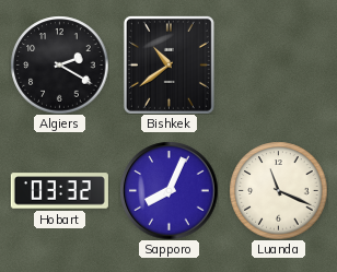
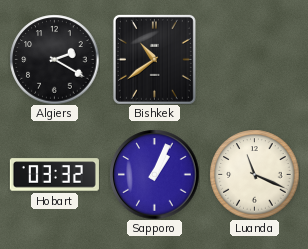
Sapporo: 8:04 -> 1:04 (154, 174)
